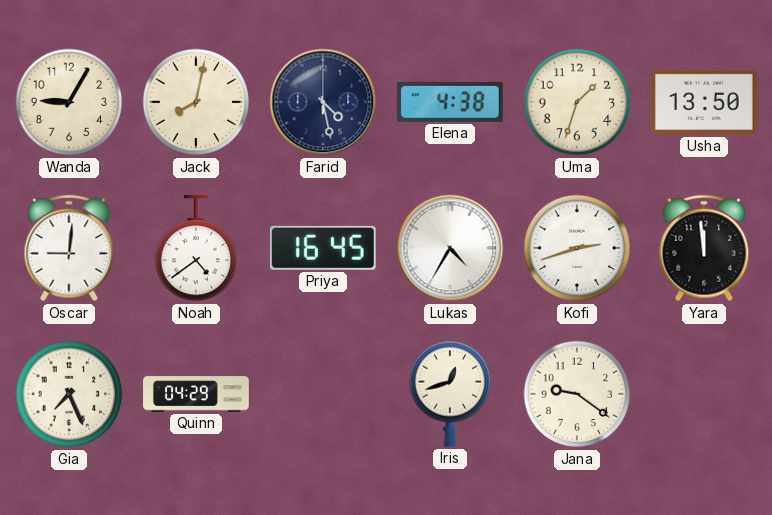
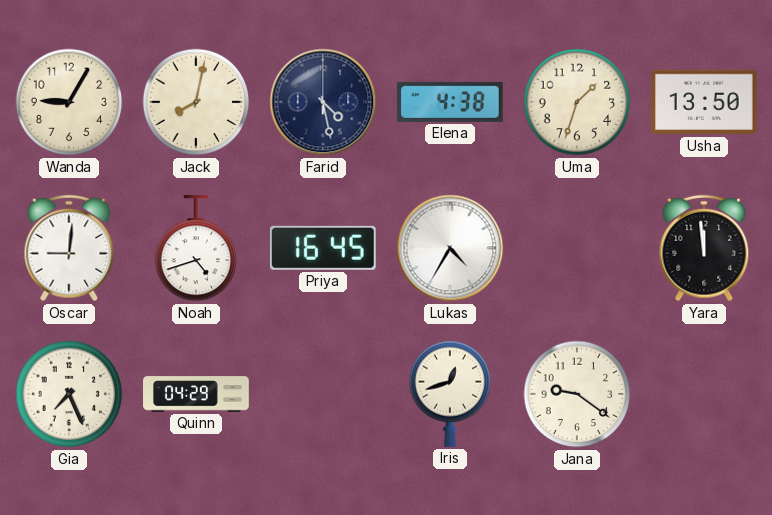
Noah: 4:39 -> 4:42 (196, 249)
Kofi: 2:42 -> none (577, 248)
